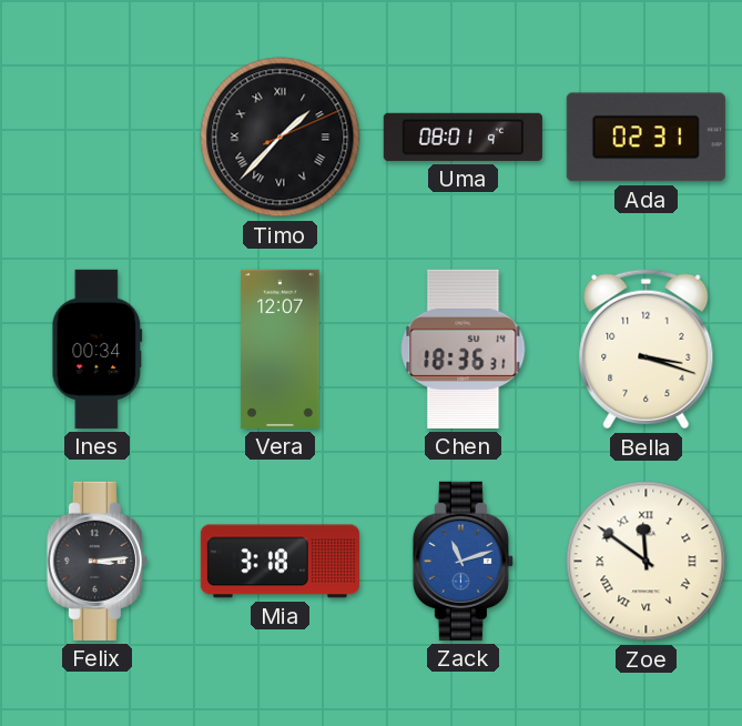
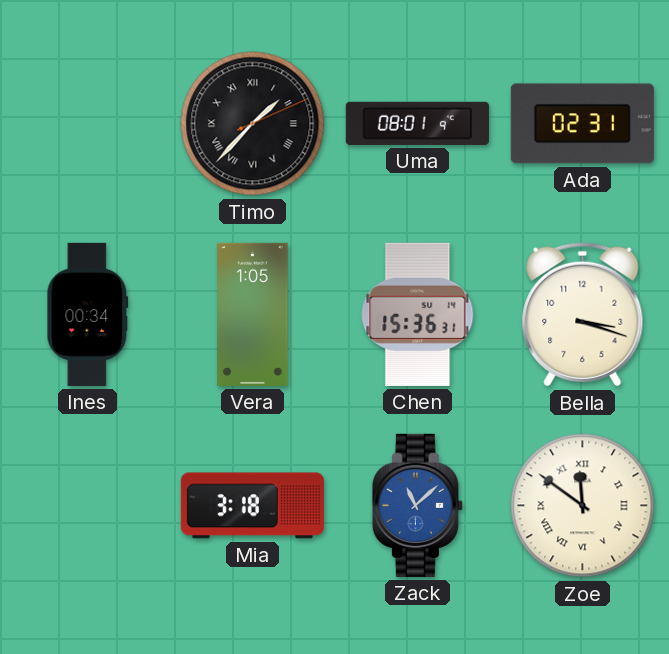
Vera: 12:07 -> 1:05 (253, 314)
Chen: 18:36 -> 15:36 (418, 314)
Felix: 3:14 -> none (96, 561)
Zack: 11:12 -> 11:08 (417, 505)
